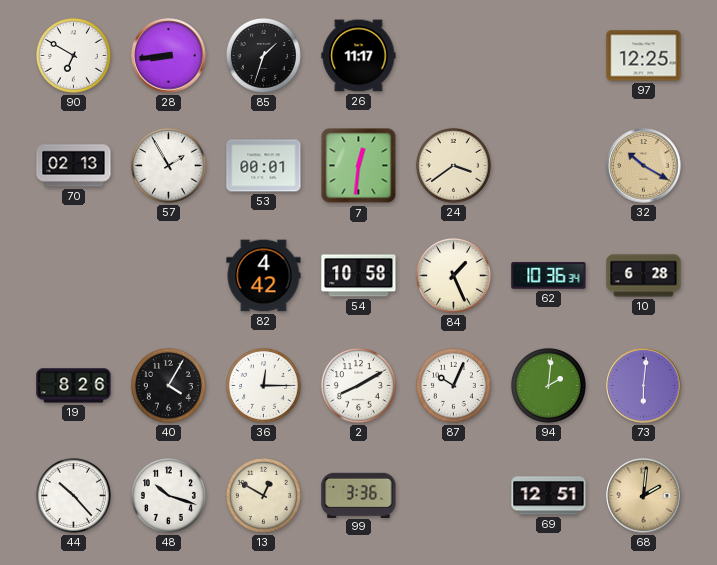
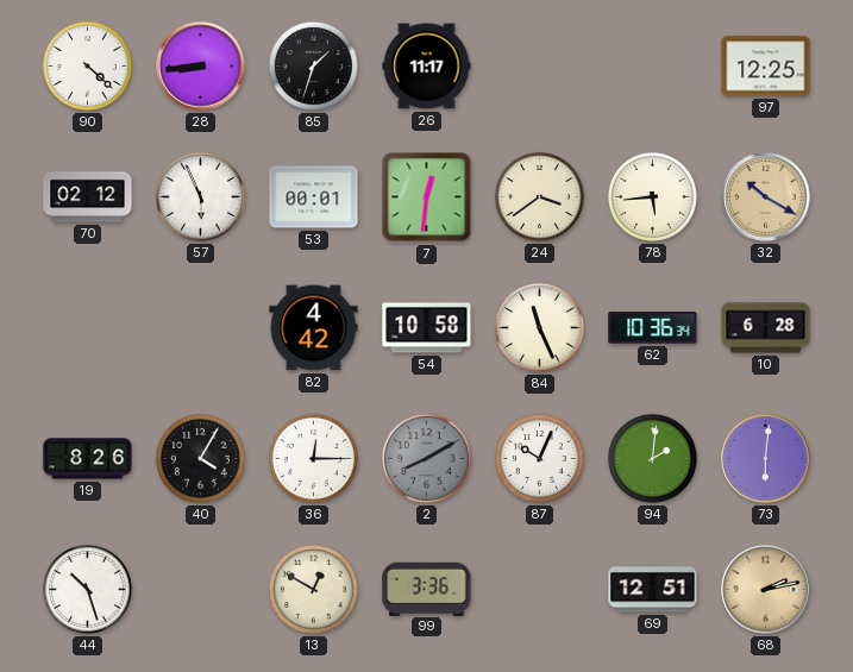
90: 6:50 -> 4:22 (87, 65)
70: 02:13 -> 02:12 (88, 197)
57: 1:55 -> 5:56 (200, 196)
78: none -> 5:44 (652, 196)
84: 1:26 -> 11:26 (539, 327)
2 dial: white -> grey (426, 458)
44: 10:23 -> 10:27 (87, 589)
48: 10:18 -> none (168, 495)
68: 2:01 -> 2:13 (766, 590)
